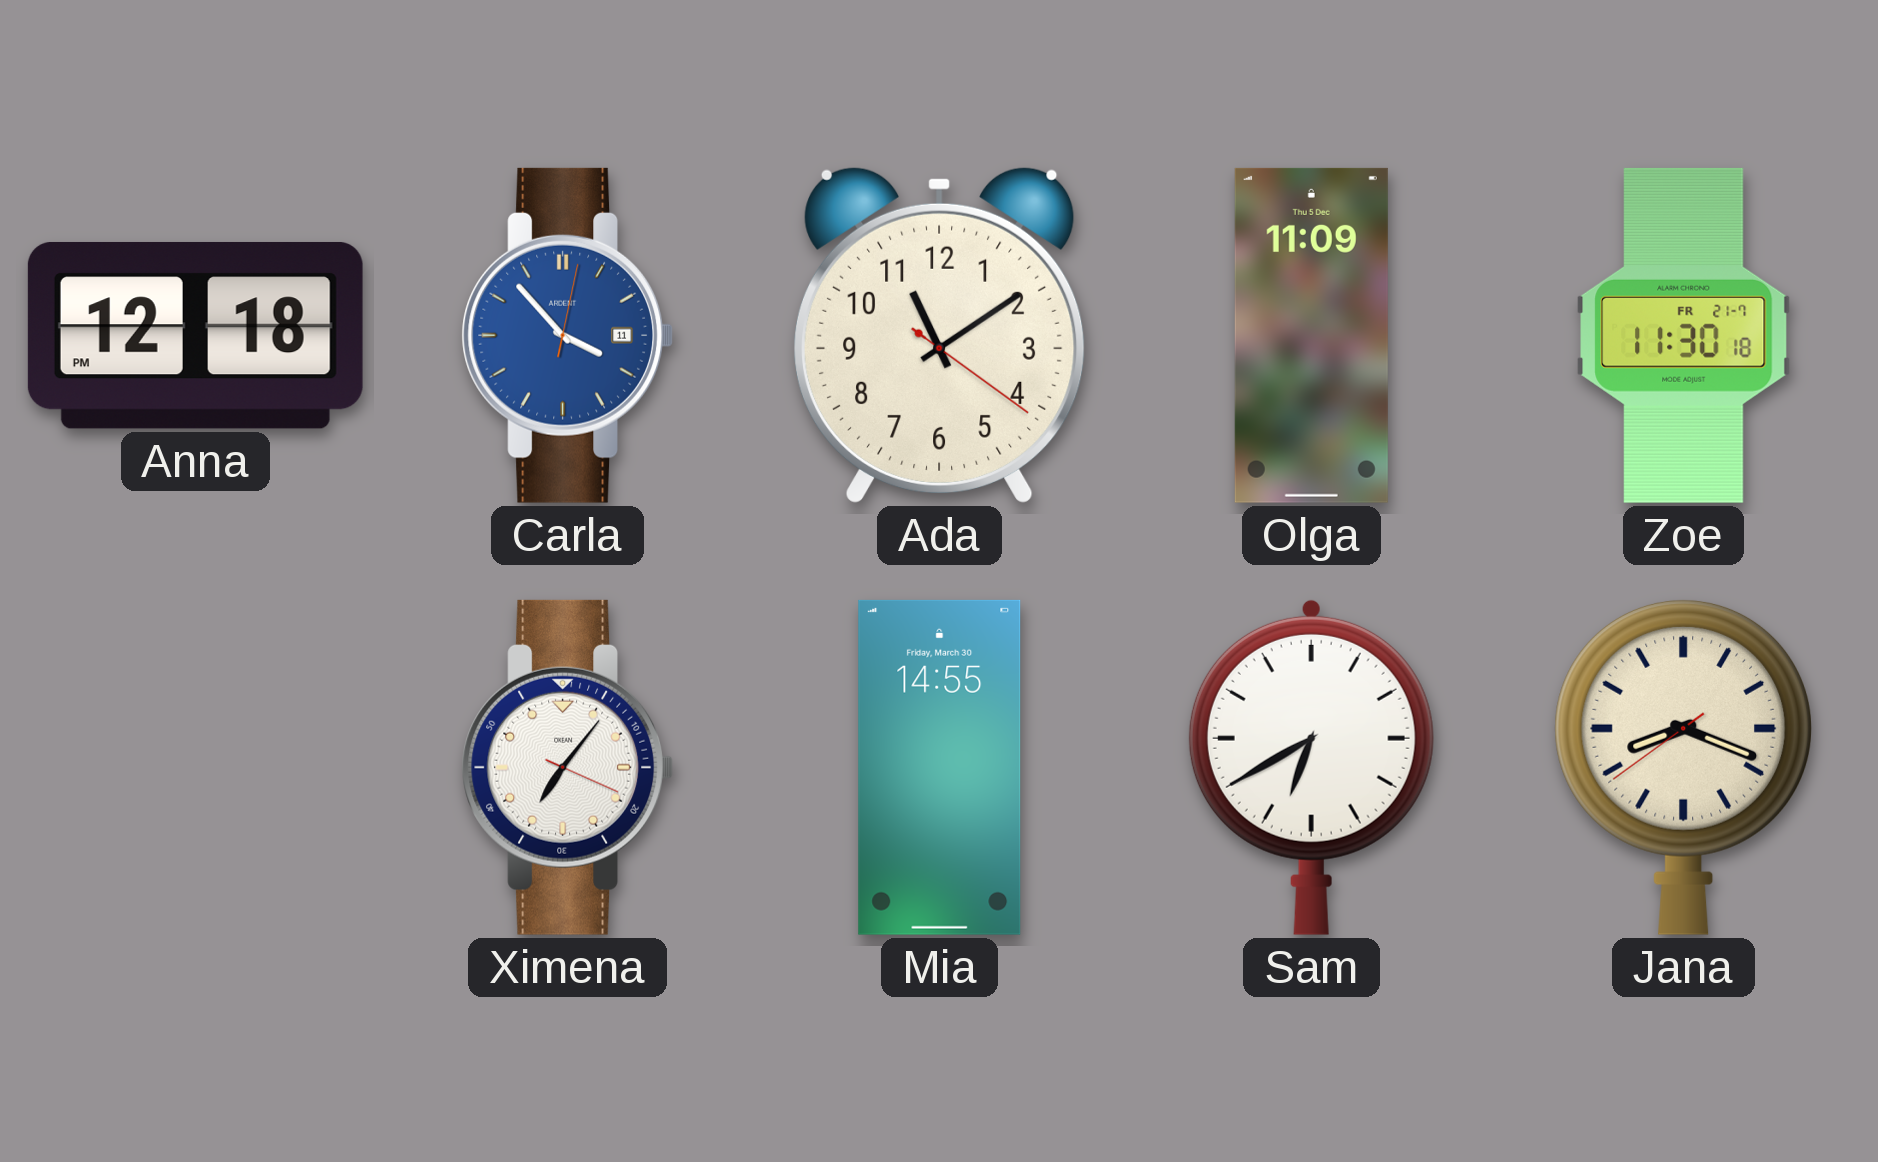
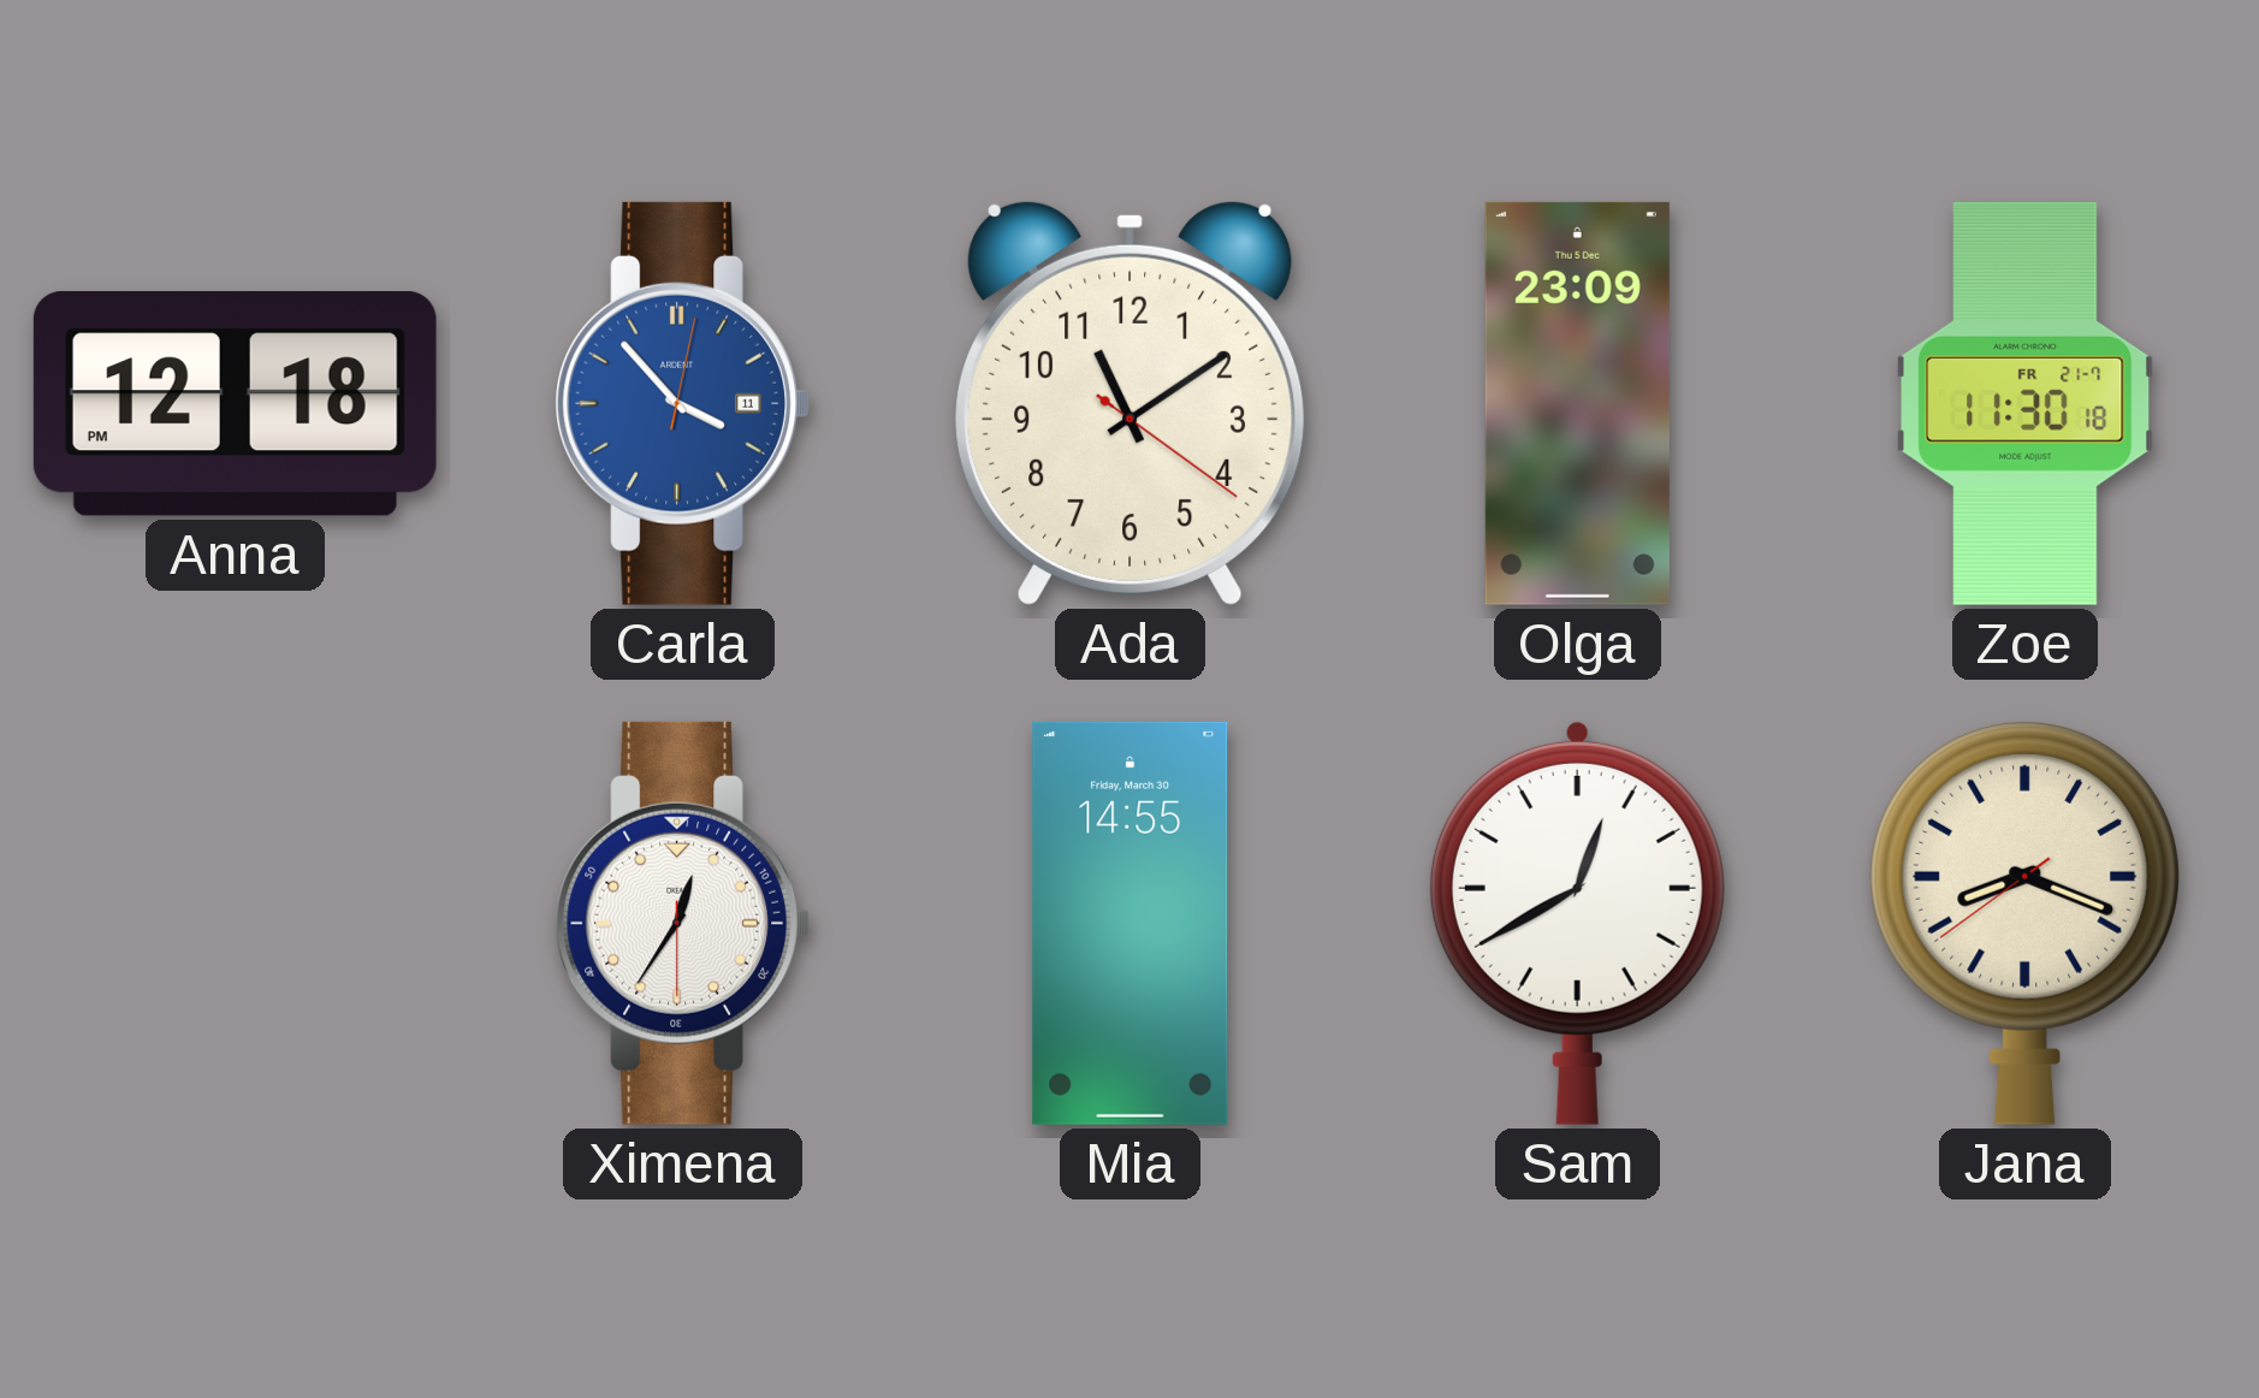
Olga: 11:09 -> 23:09 (1577, 403)
Ximena: 7:06 -> 12:35 (682, 923)
Sam: 6:40 -> 12:40 (1577, 923)
